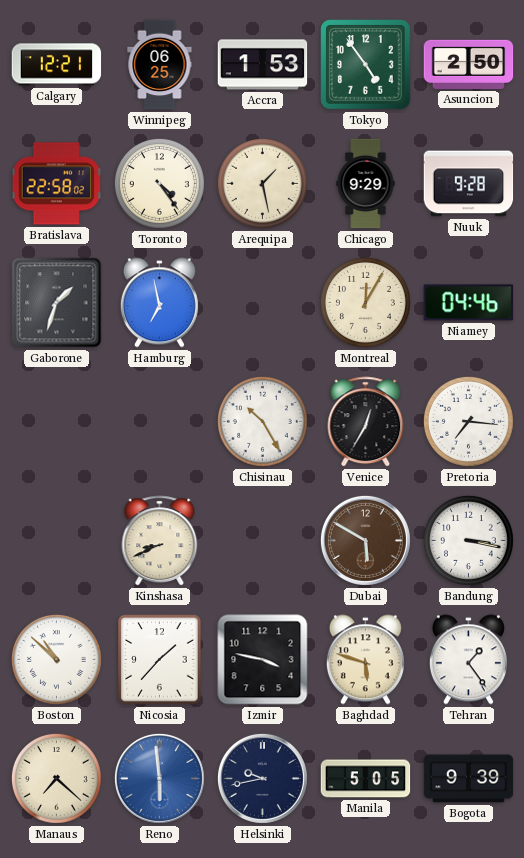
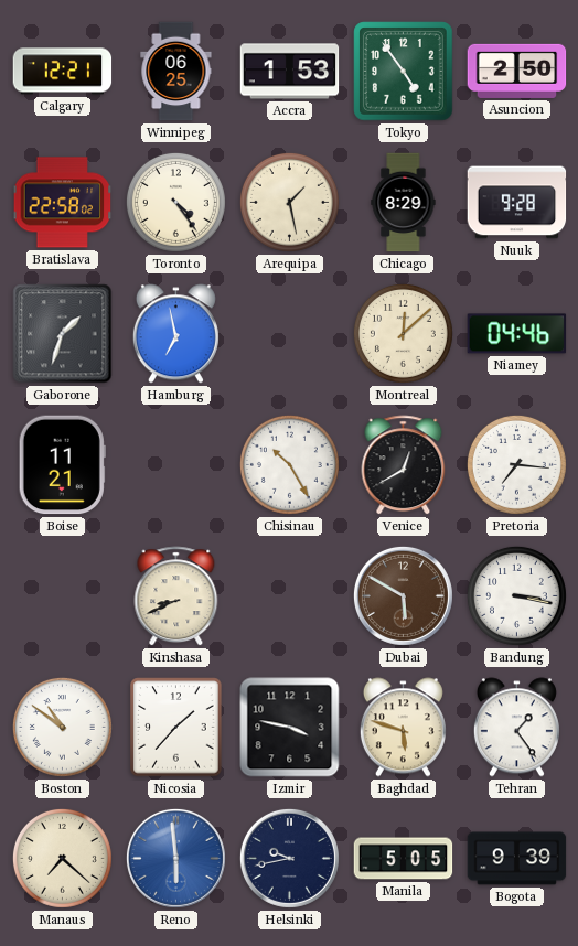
Chicago: 9:29 -> 8:29 (404, 203)
Montreal: 12:05 -> 12:08 (403, 333)
Boise: none -> 11:21 (62, 465)
Venice: 12:35 -> 12:40 (404, 465)
Boston: 10:52 -> 10:51 (62, 727)
